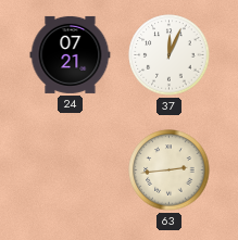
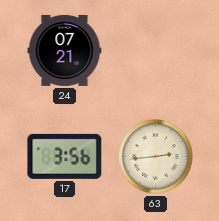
37: 12:04 -> none (170, 55)
17: none -> 3:56 (65, 156)
